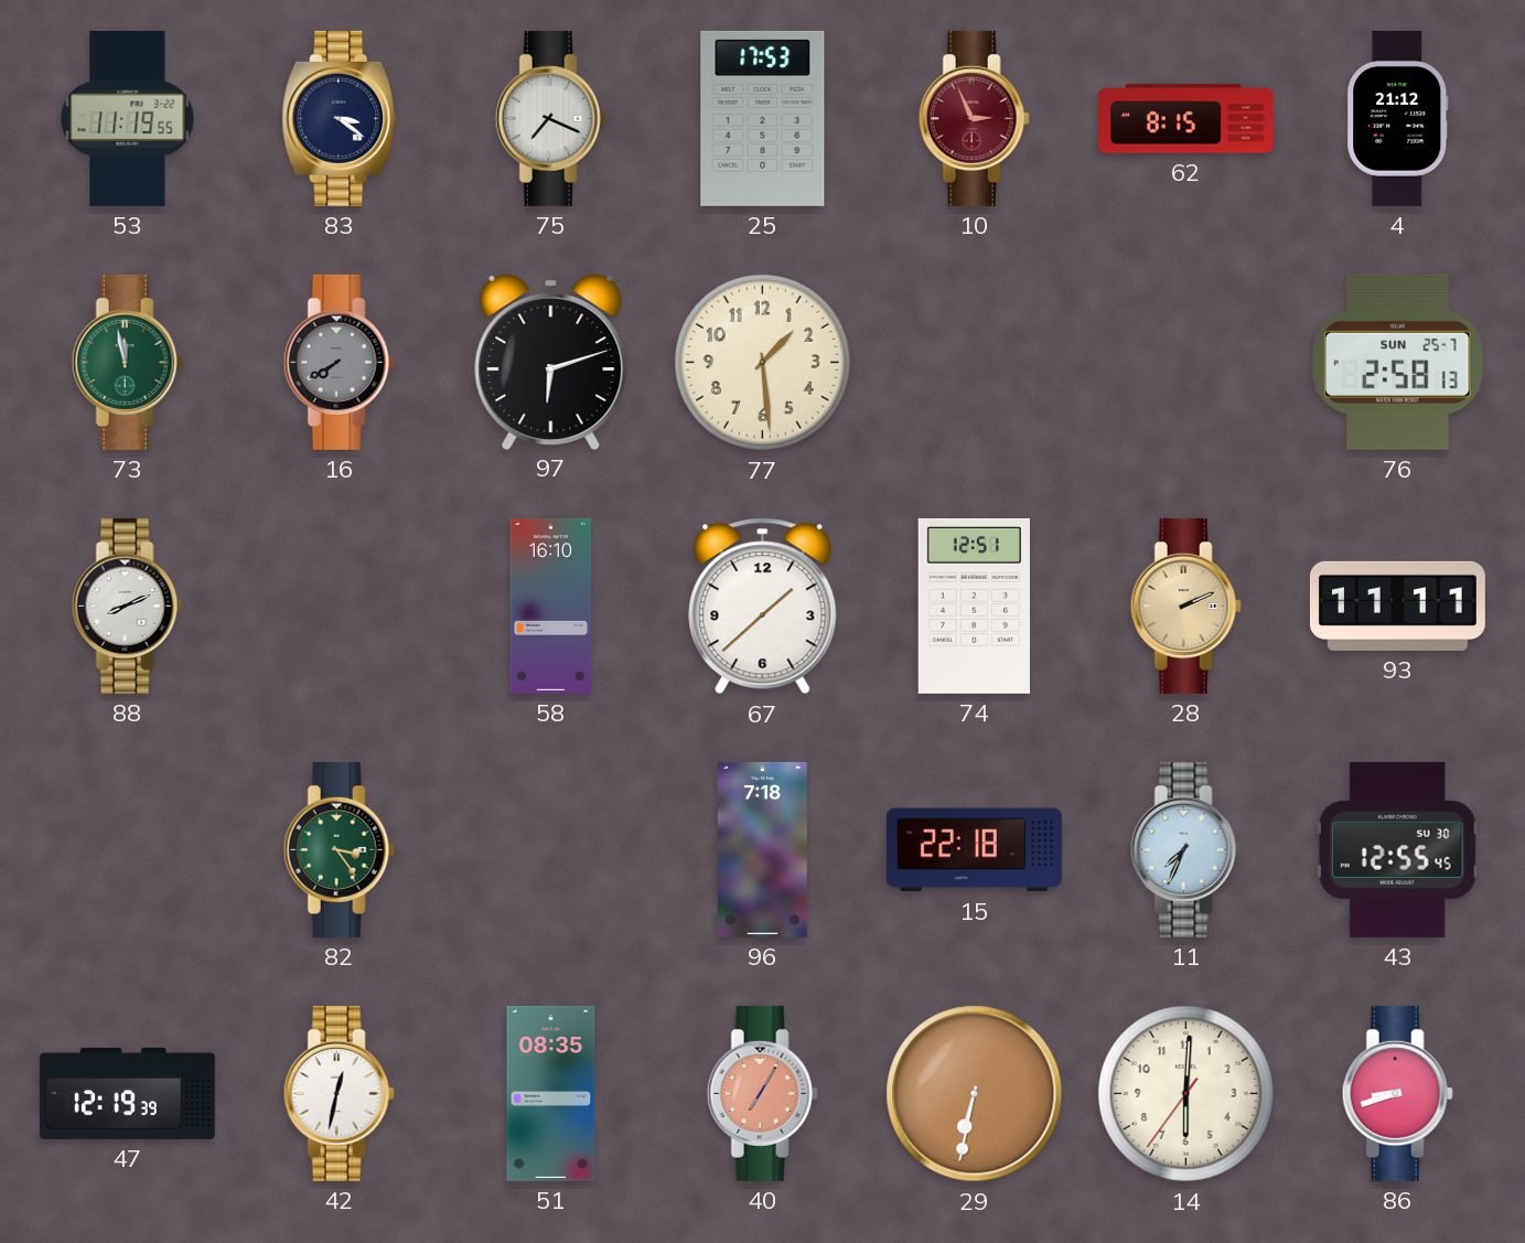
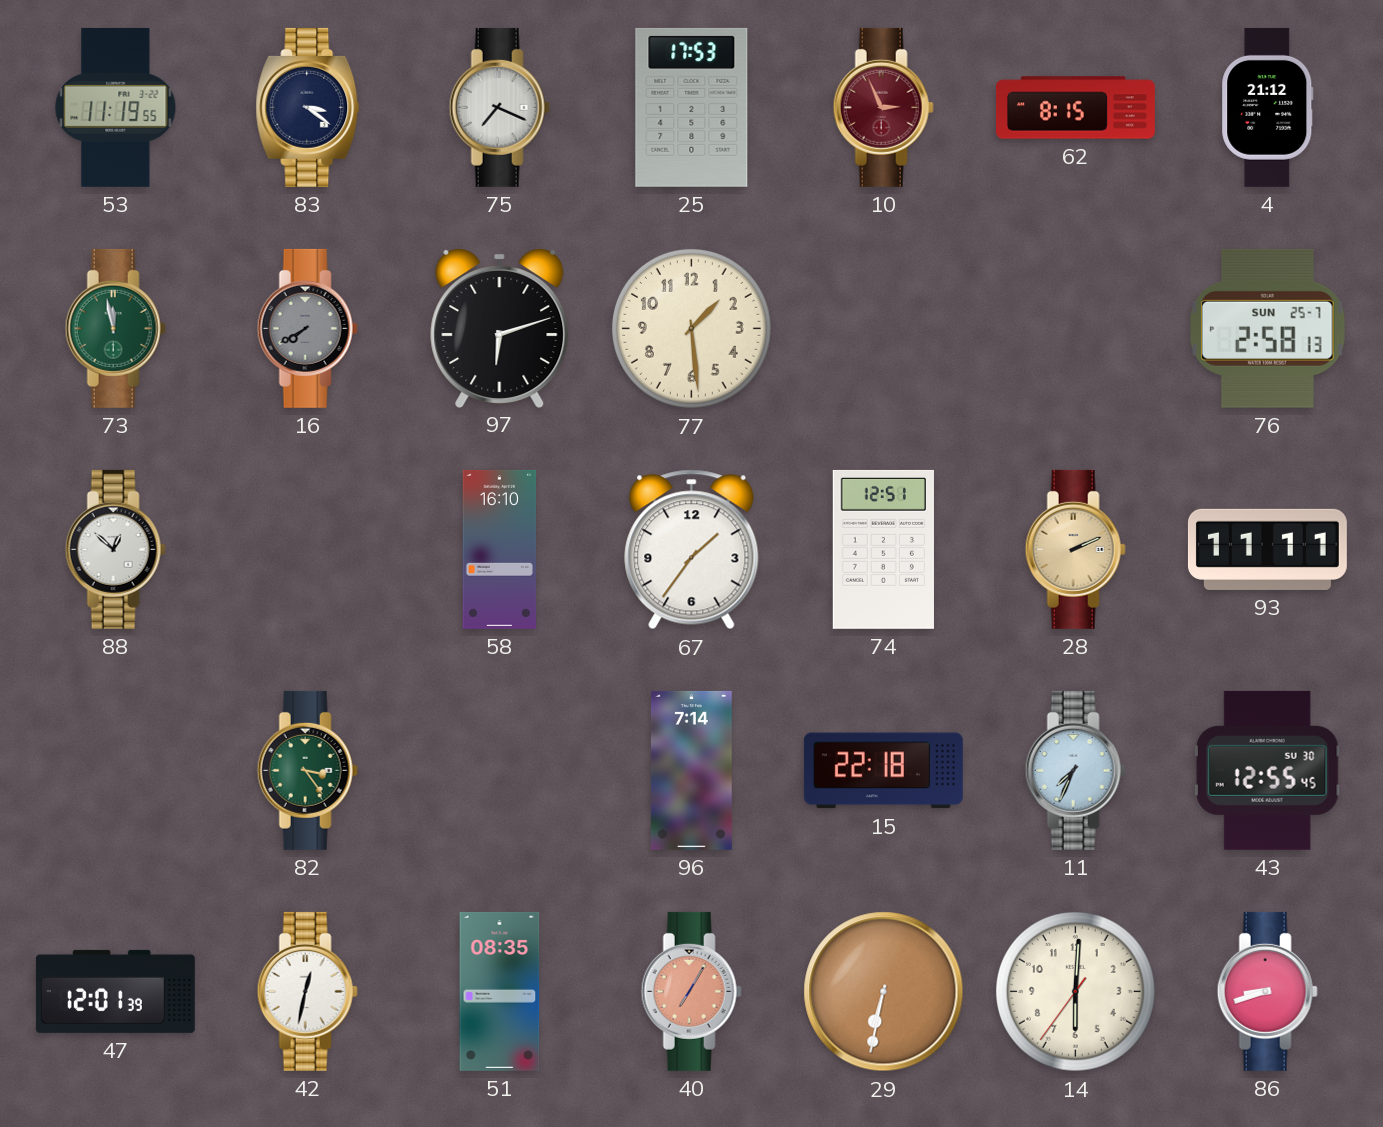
88: 8:11 -> 12:52 (115, 549)
67: 1:38 -> 1:36 (692, 550)
96: 7:18 -> 7:14 (691, 770)
47: 12:19 -> 12:01 (115, 991)
